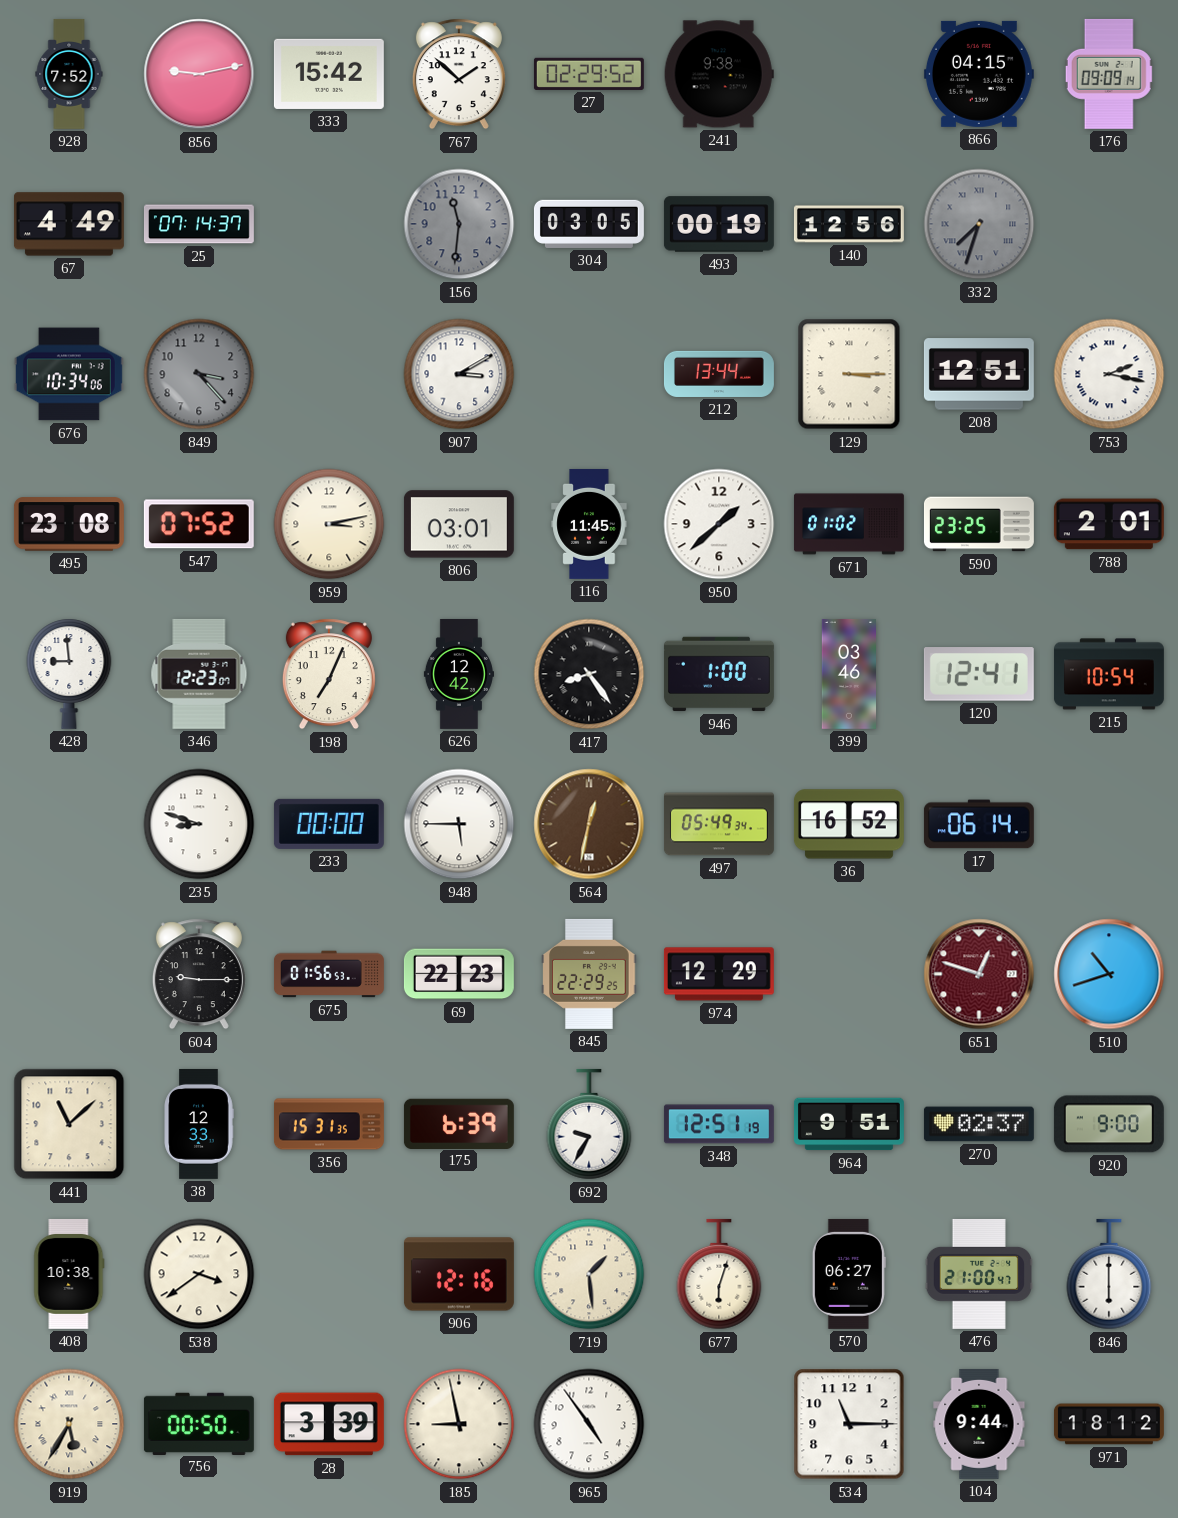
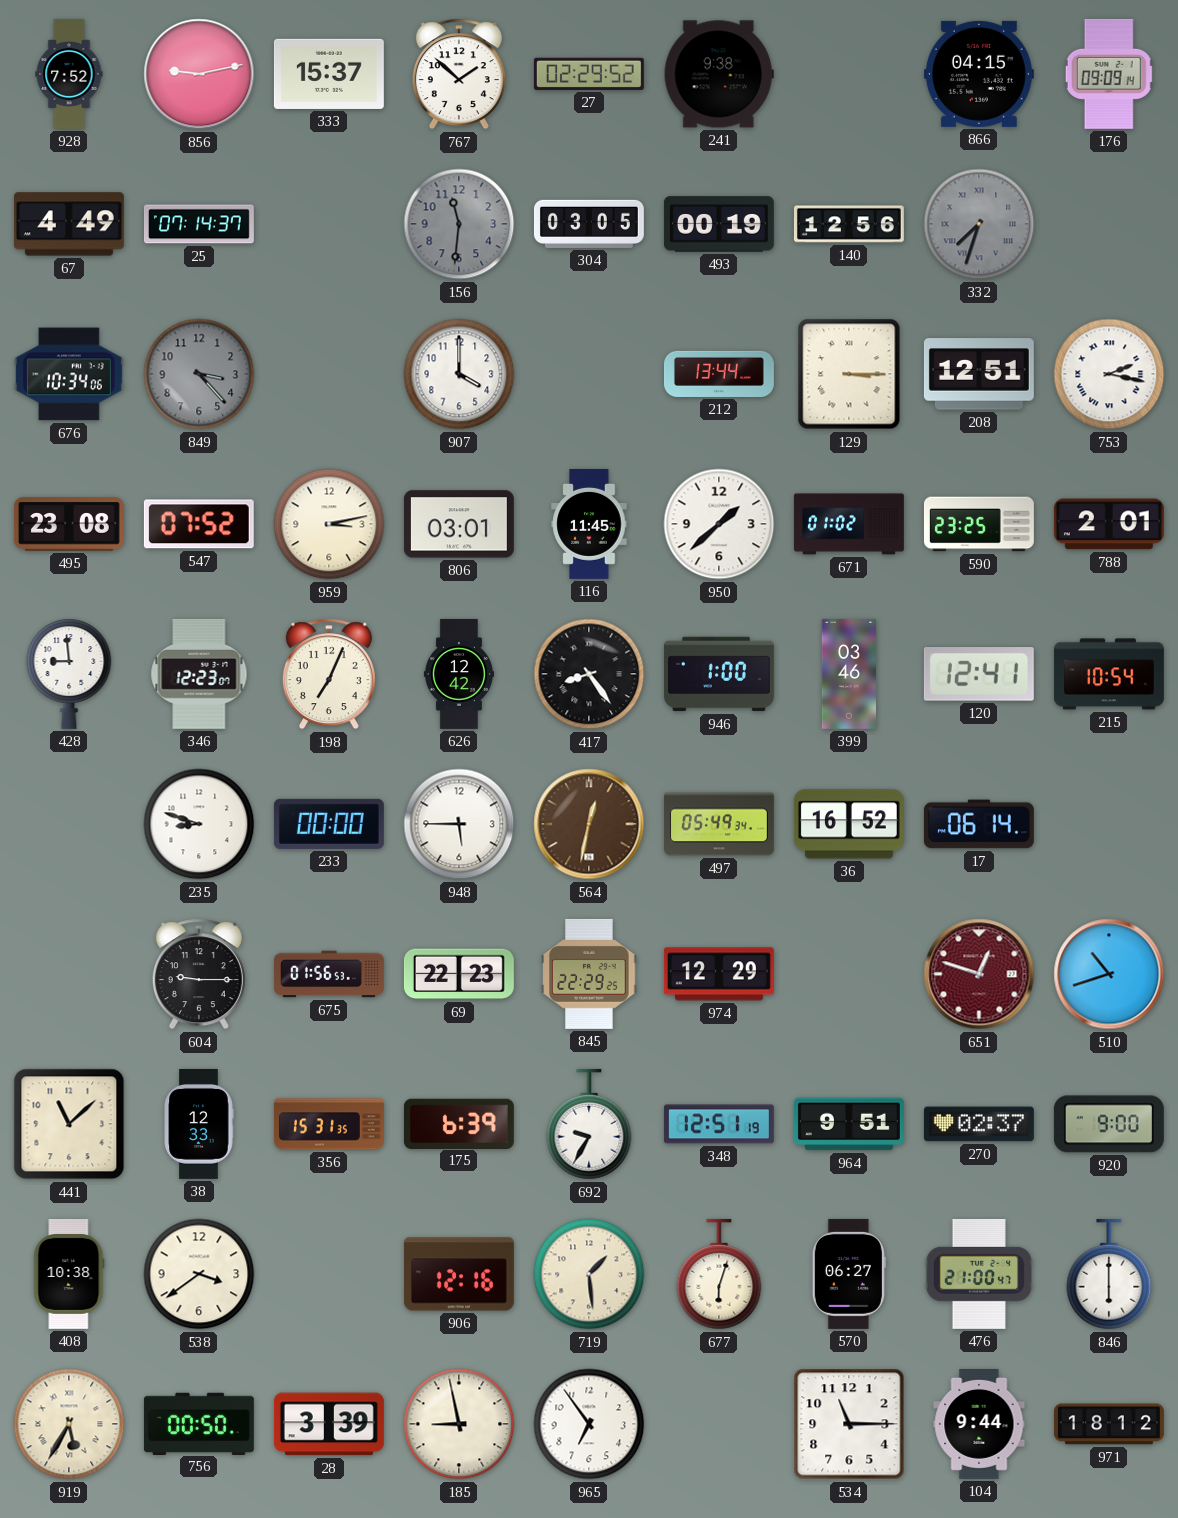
333: 15:42 -> 15:37 (329, 74)
907: 3:10 -> 4:00 (459, 374)
965: 4:54 -> 6:54 (589, 1424)
